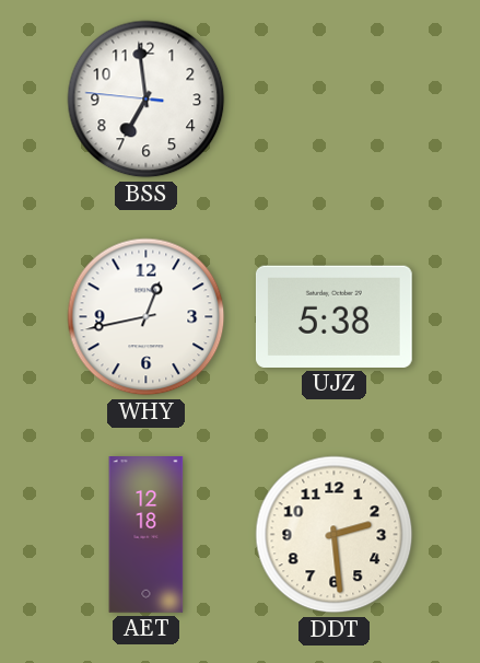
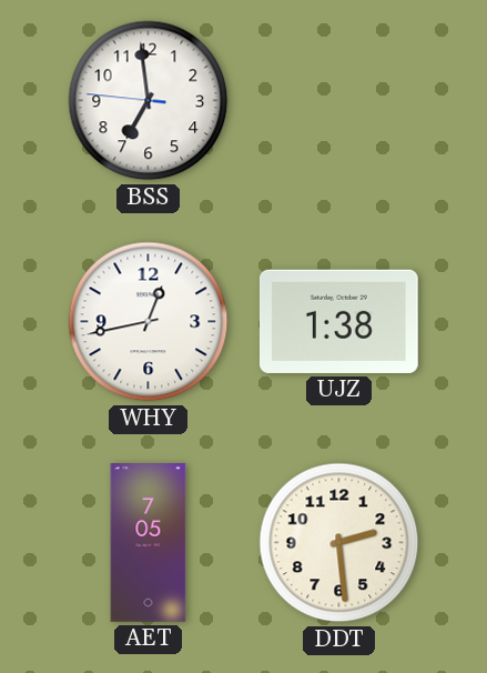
UJZ: 5:38 -> 1:38 (338, 321)
AET: 12:18 -> 7:05 (149, 543)
